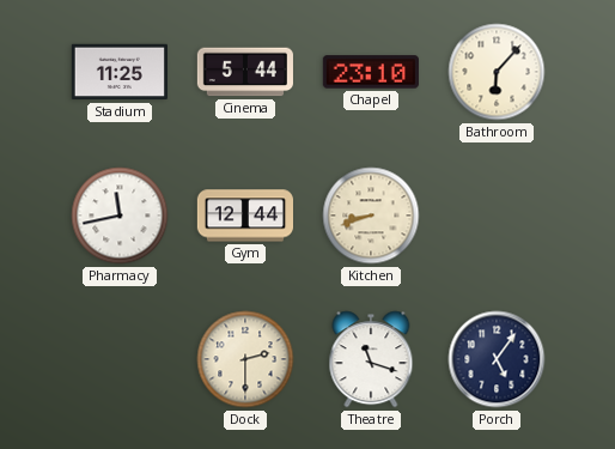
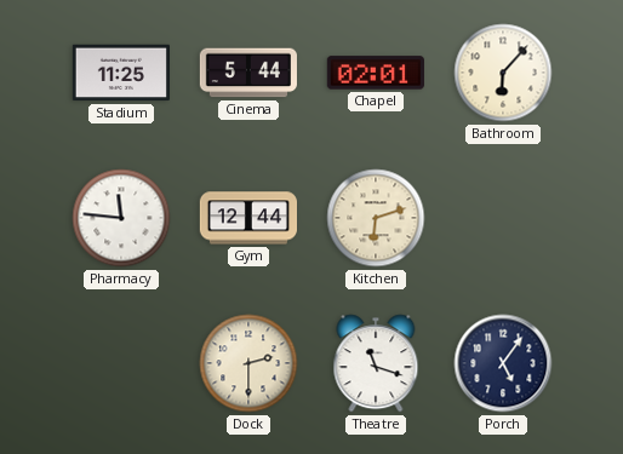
Chapel: 23:10 -> 02:01 (376, 73)
Pharmacy: 11:43 -> 11:46 (121, 218)
Kitchen: 8:42 -> 6:12 (376, 218)
